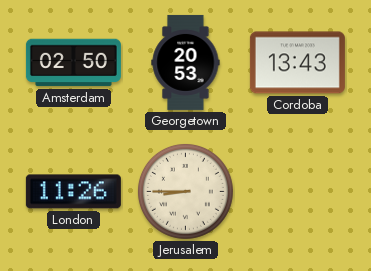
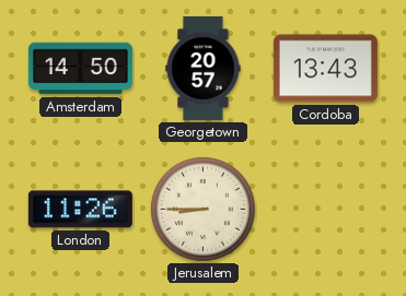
Amsterdam: 02:50 -> 14:50 (80, 69)
Georgetown: 20:53 -> 20:57 (204, 68)
